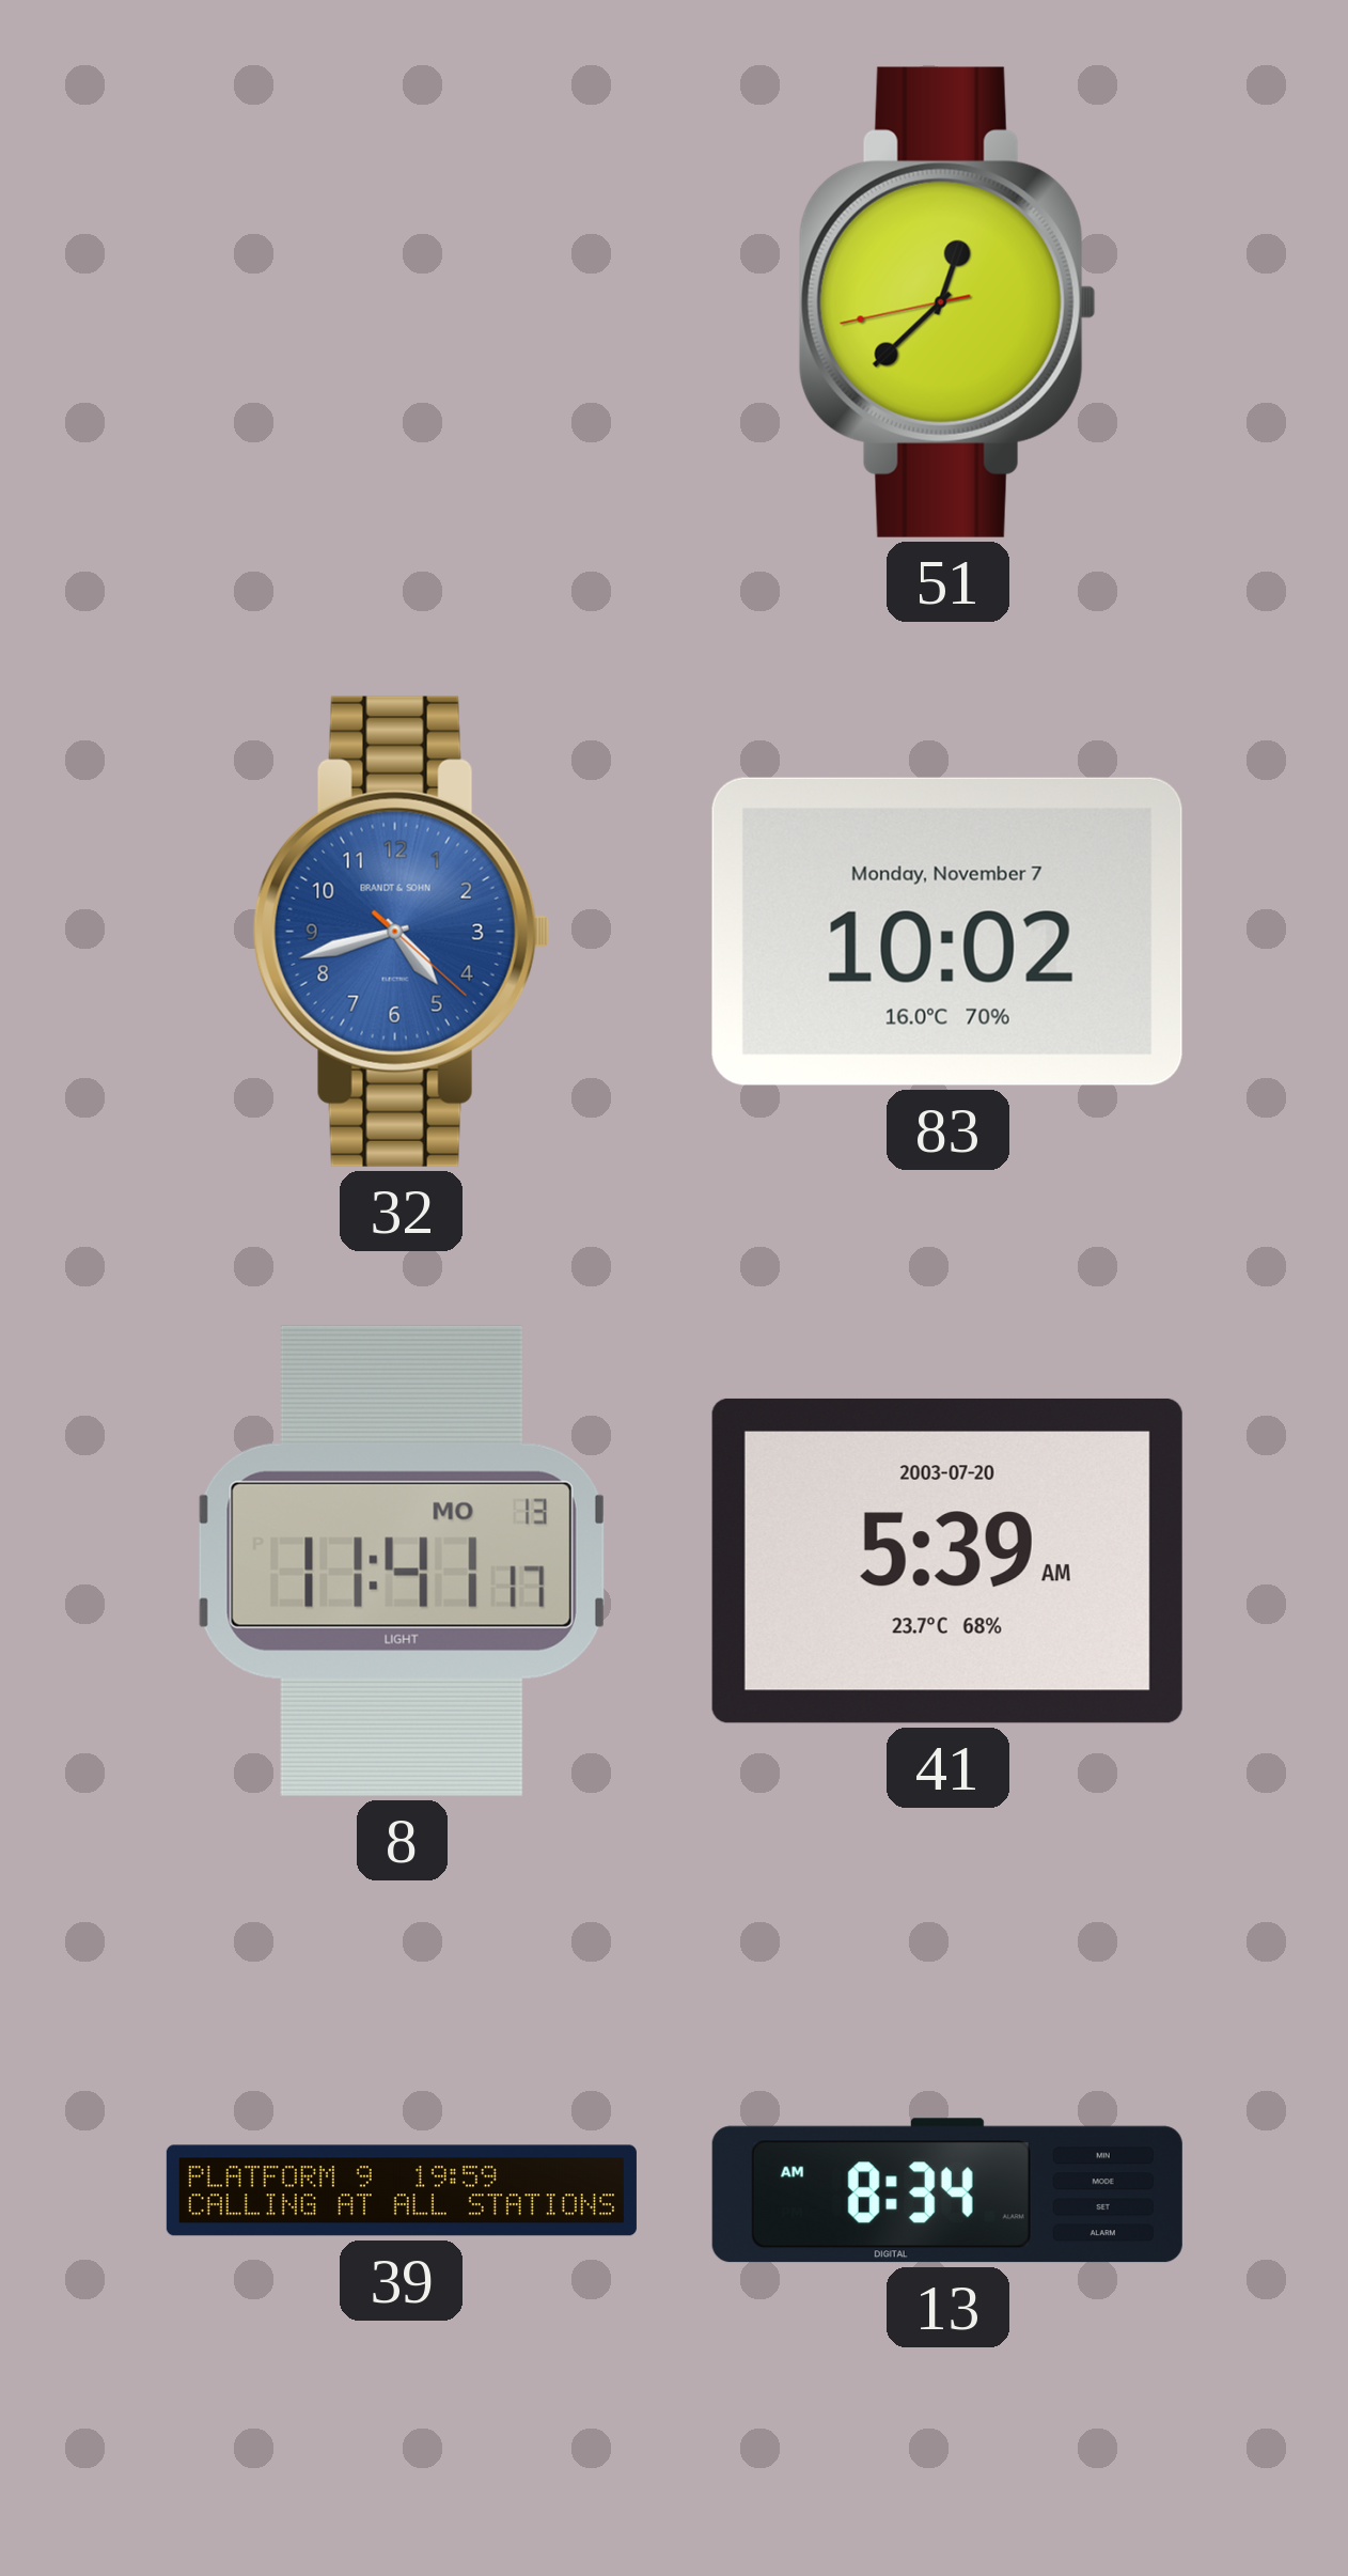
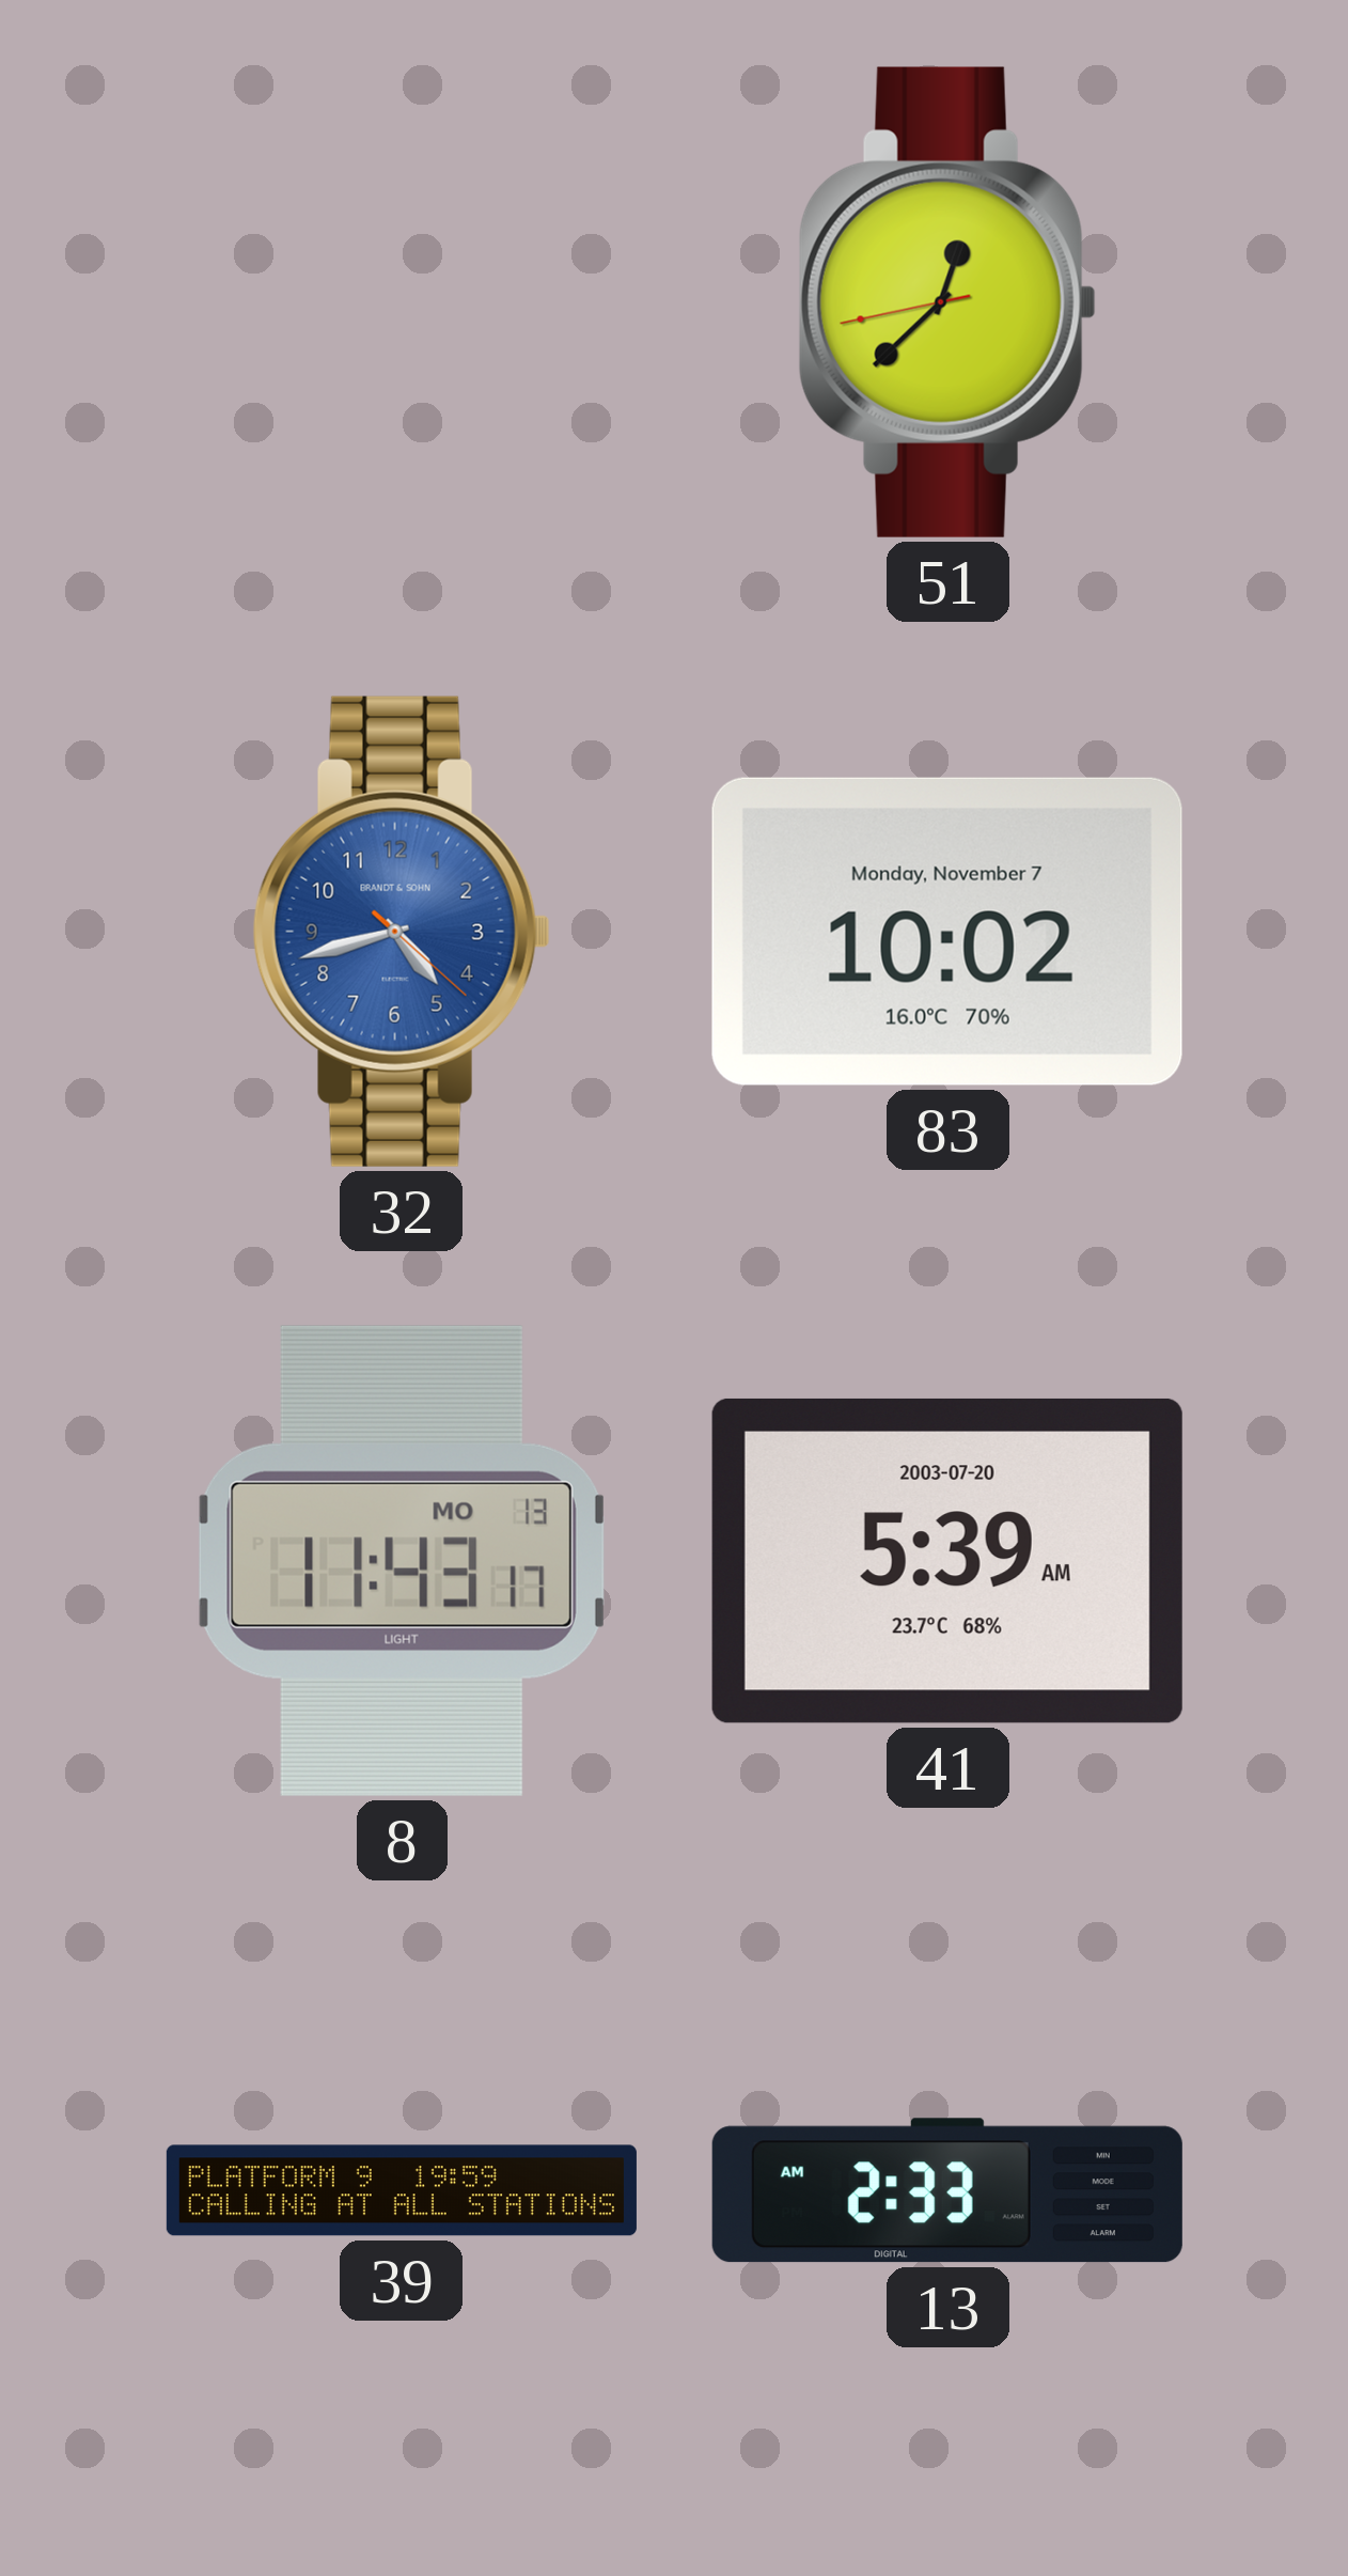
8: 11:41 -> 11:43 (402, 1561)
13: 8:34 -> 2:33 (947, 2190)
